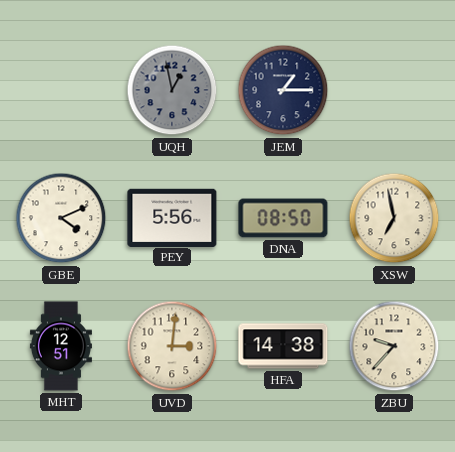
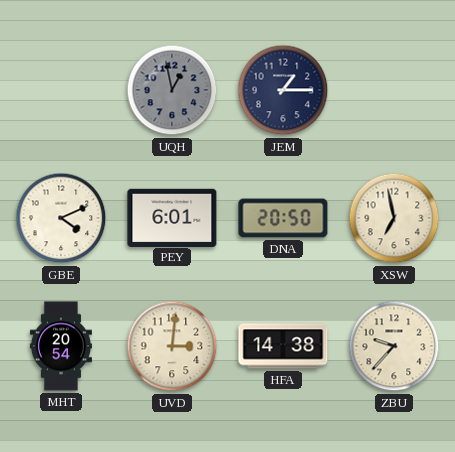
PEY: 5:56 -> 6:01 (172, 217)
DNA: 08:50 -> 20:50 (283, 218)
MHT: 12:51 -> 20:54 (61, 346)
